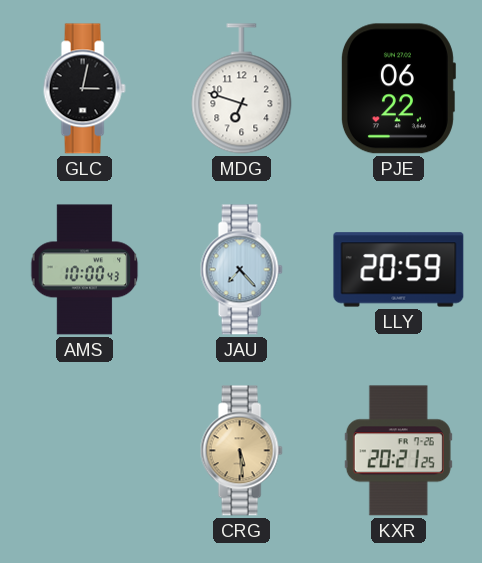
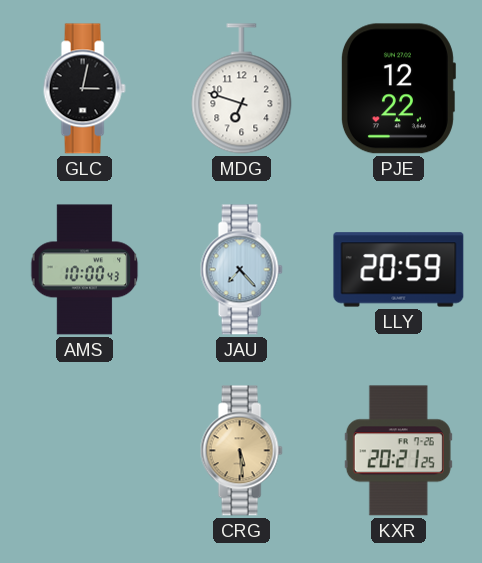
PJE: 06:22 -> 12:22 (398, 89)
